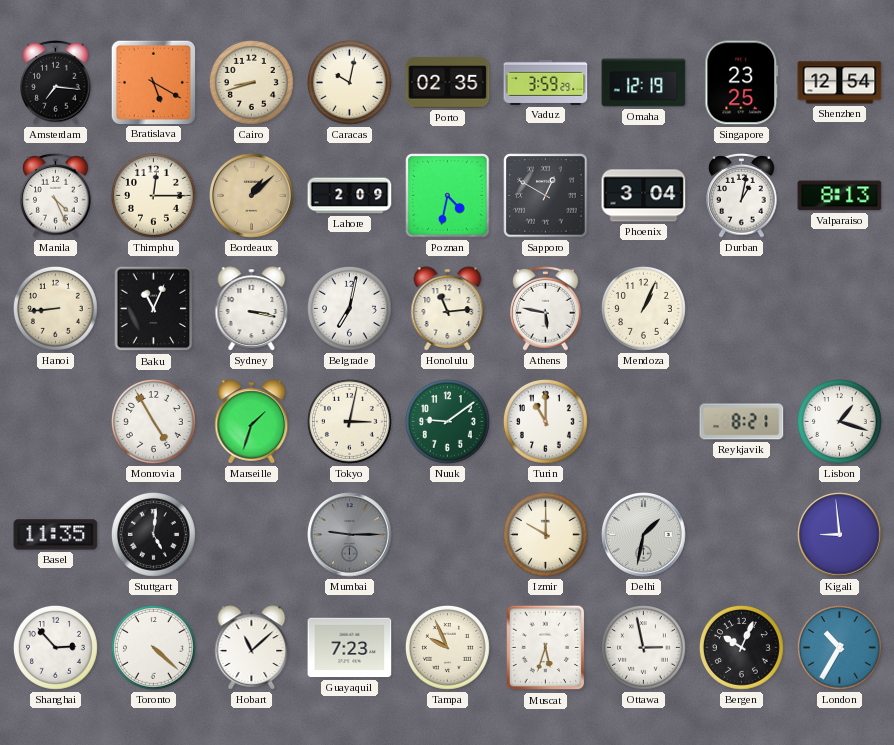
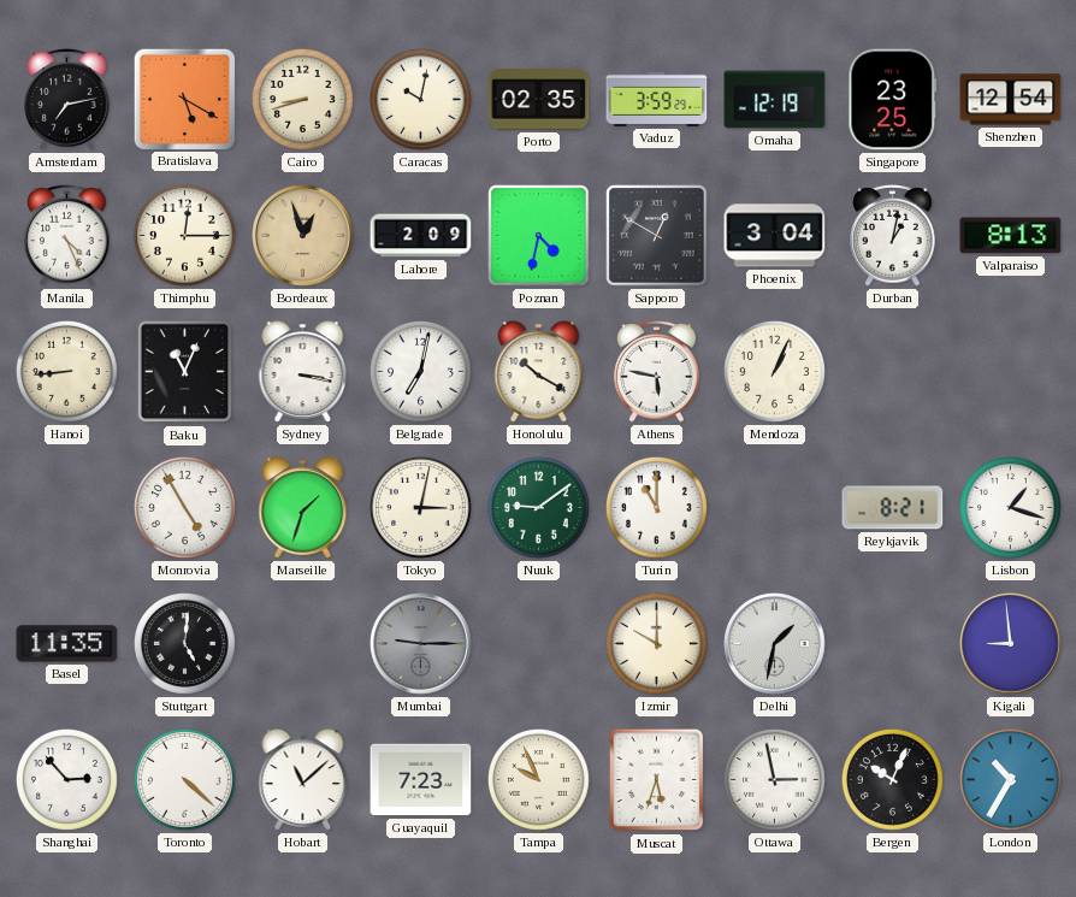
Amsterdam: 7:16 -> 7:13 (67, 100)
Bordeaux: 1:08 -> 12:57 (303, 236)
Honolulu: 11:14 -> 10:20 (539, 372)
